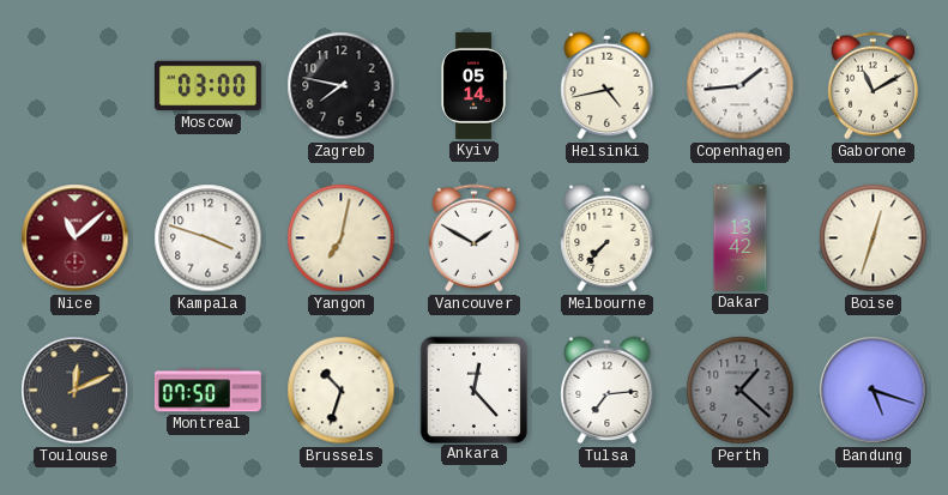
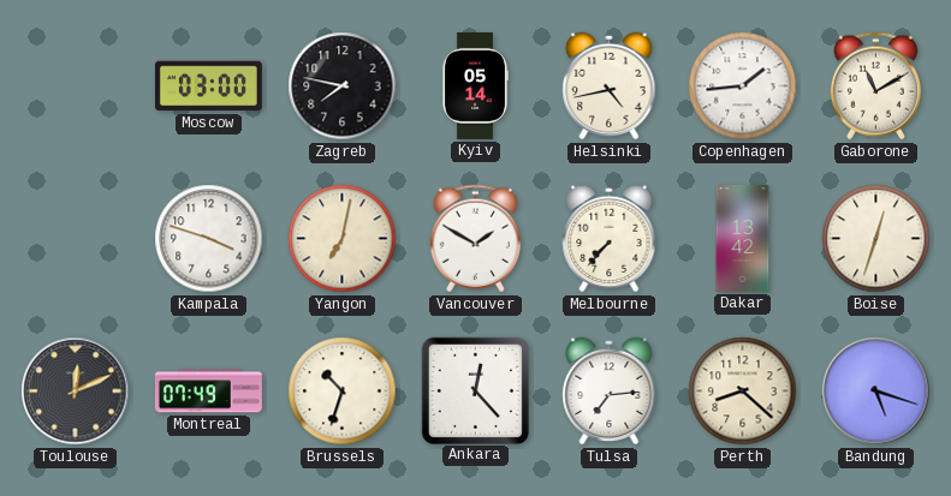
Nice: 11:08 -> none (76, 239)
Montreal: 07:50 -> 07:49 (208, 392)
Perth: 1:22 -> 8:22 (743, 392)
Perth dial: grey -> cream (743, 392)
